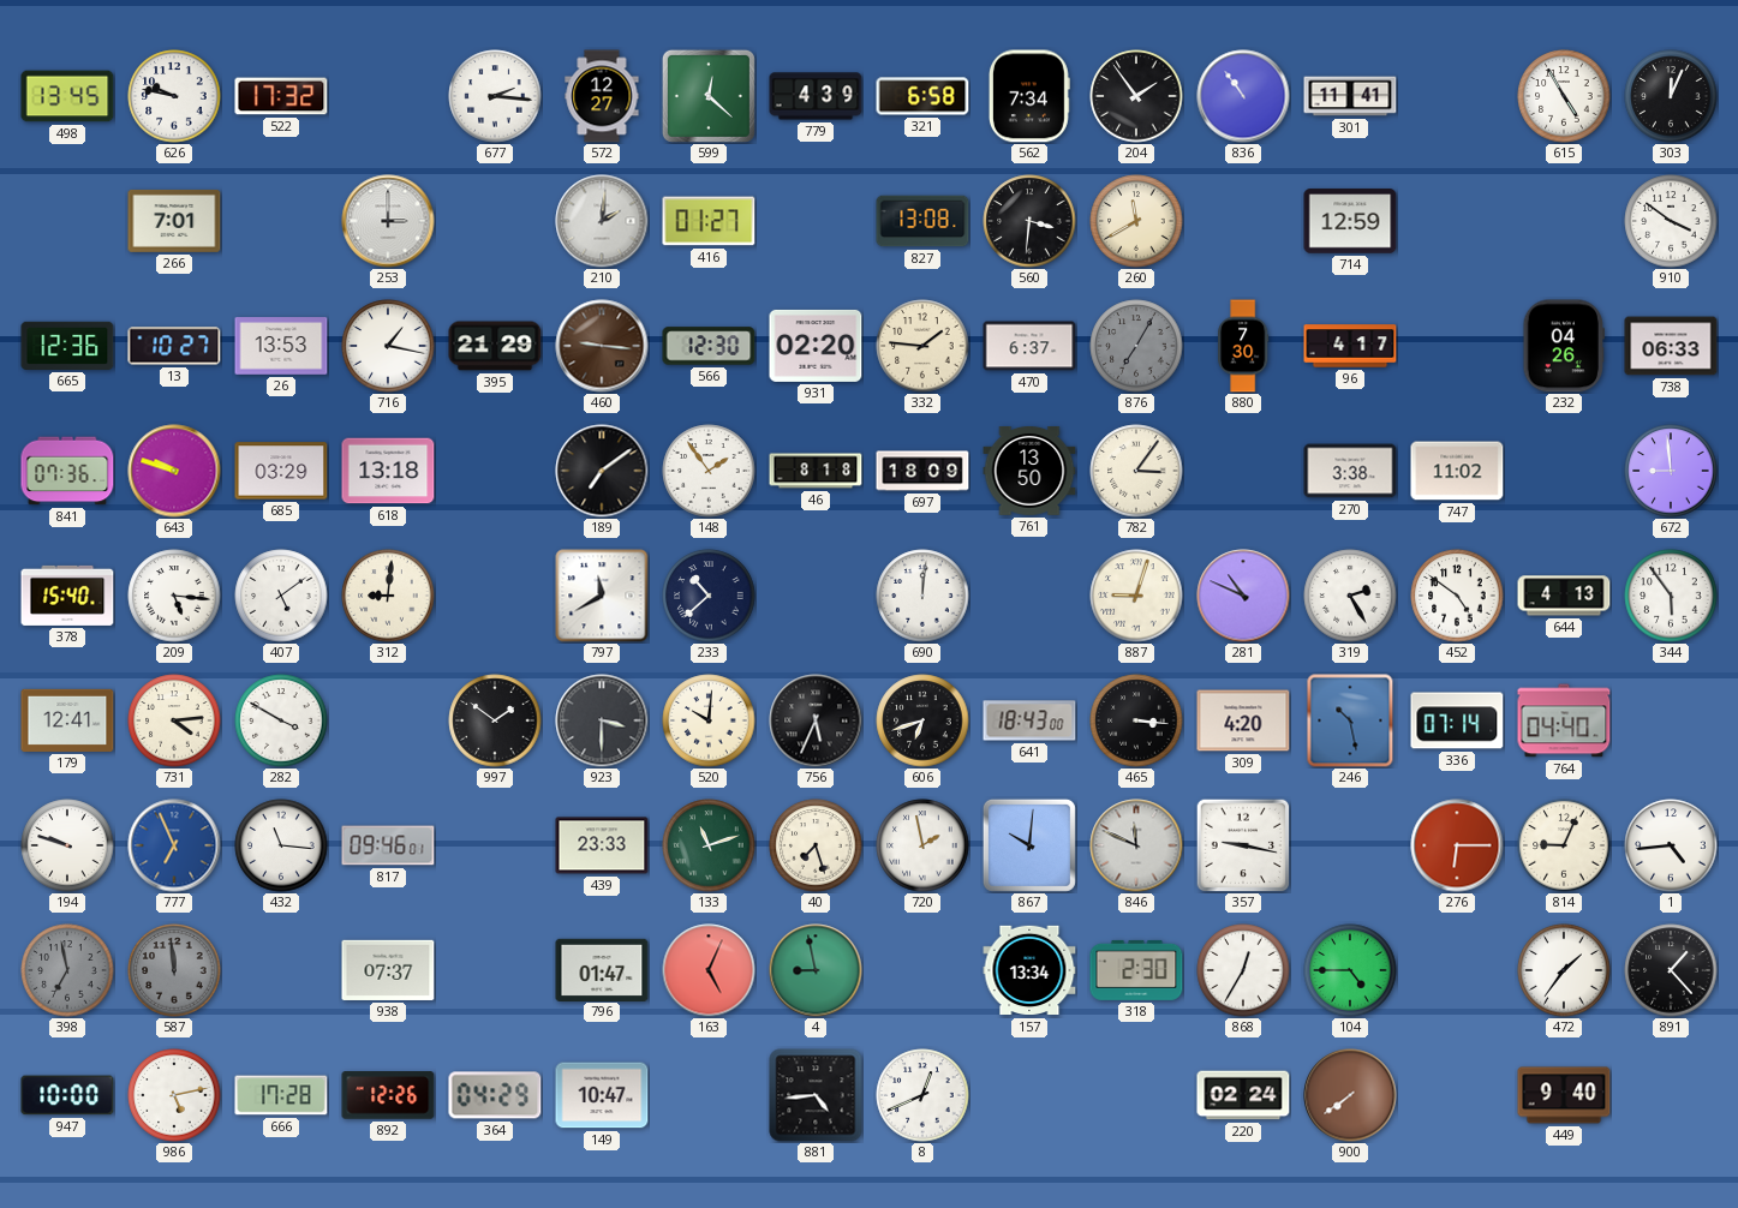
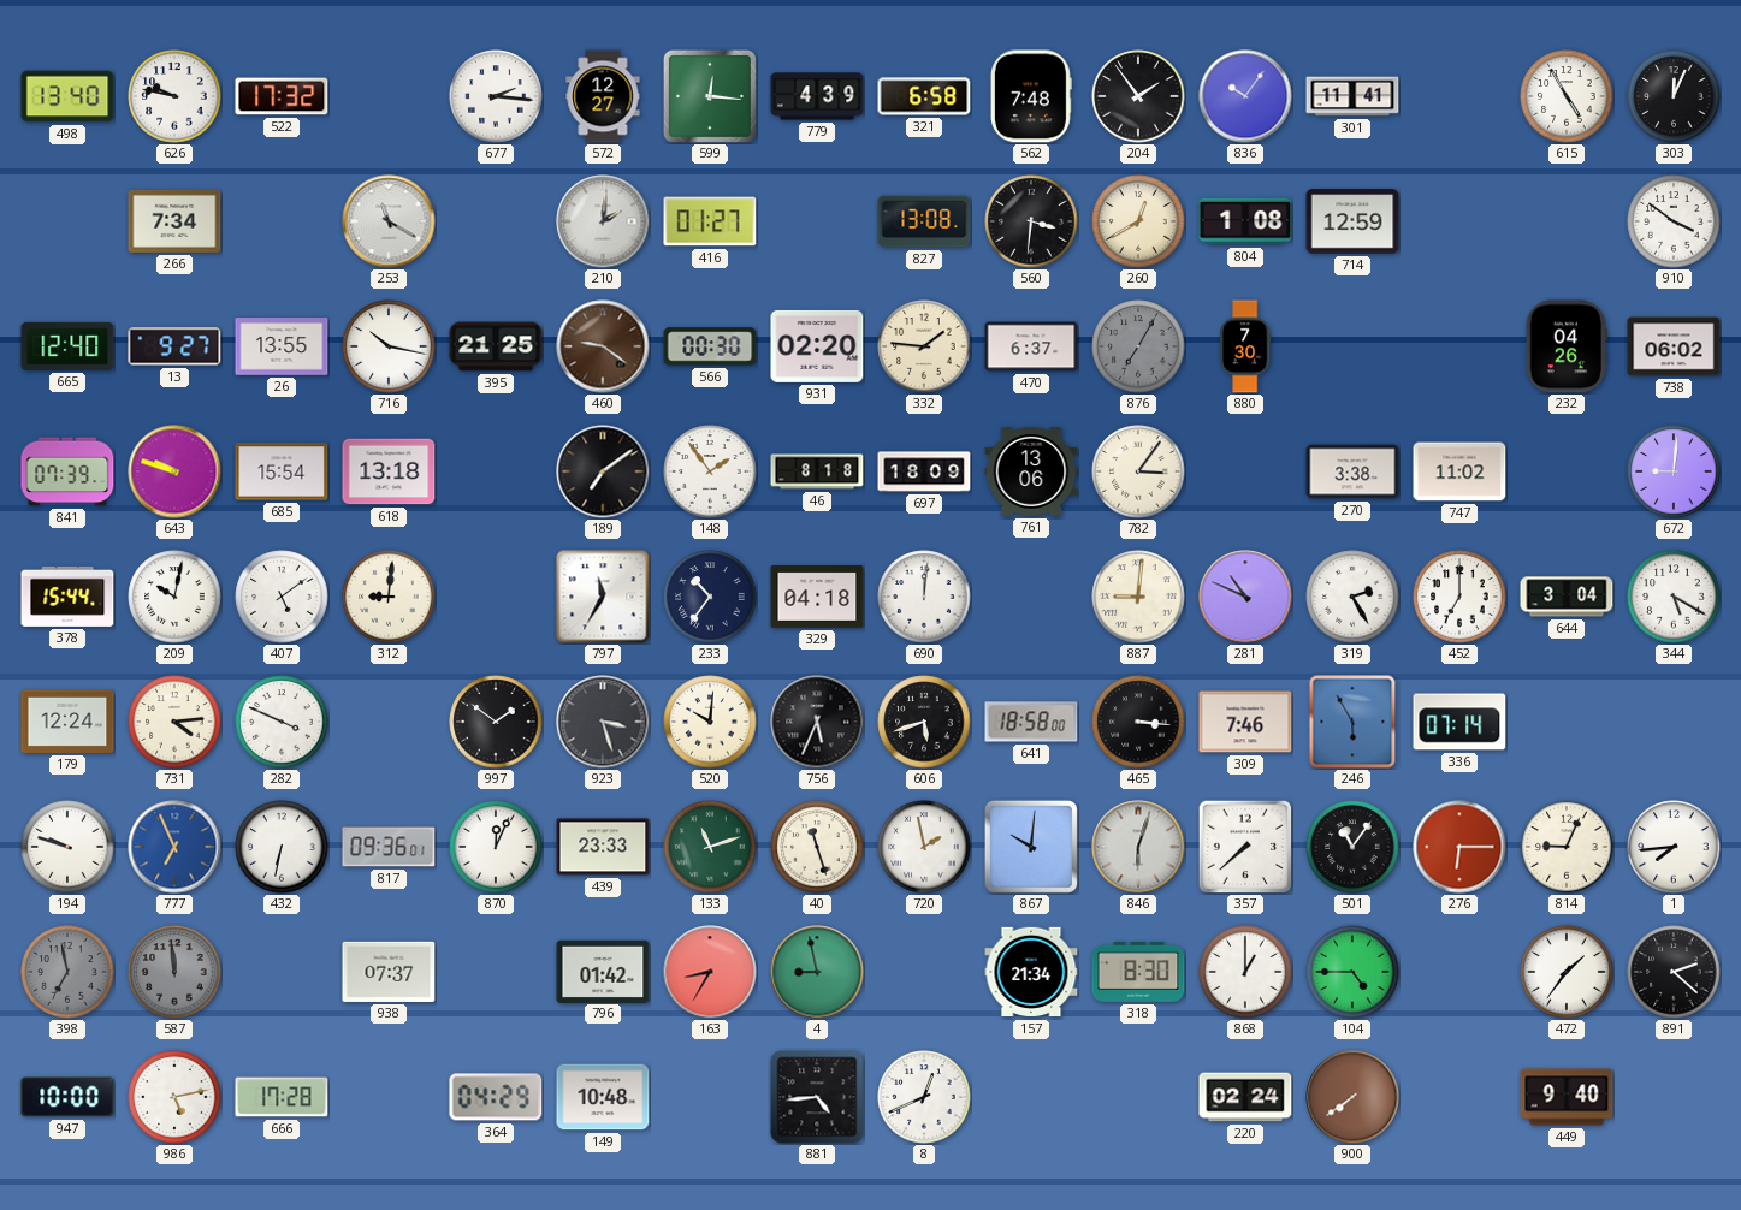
498: 13:45 -> 13:40 (67, 96)
599: 12:22 -> 12:16 (710, 96)
562: 7:34 -> 7:48 (1031, 96)
836: 10:54 -> 10:06 (1245, 96)
266: 7:01 -> 7:34 (174, 221)
253: 3:00 -> 11:20 (389, 221)
260: 11:40 -> 12:40 (1138, 221)
804: none -> 1:08 (1245, 221)
665: 12:36 -> 12:40 (67, 346)
13: 10:27 -> 9:27 (174, 346)
26: 13:53 -> 13:55 (282, 346)
716: 1:17 -> 10:17 (389, 346)
395: 21:29 -> 21:25 (496, 346)
460: 9:16 -> 9:21 (603, 346)
566: 12:30 -> 00:30 (710, 346)
96: 4:17 -> none (1350, 346)
738: 06:33 -> 06:02 (1674, 346)
841: 07:36 -> 07:39 (67, 471)
685: 03:29 -> 15:54 (282, 471)
761: 13:50 -> 13:06 (1031, 473)
672: 8:59 -> 9:01 (1674, 471)
378: 15:40 -> 15:44 (67, 597)
209: 5:16 -> 10:02 (174, 597)
797: 11:40 -> 11:35 (603, 597)
233: 10:38 -> 10:36 (710, 597)
329: none -> 04:18 (817, 597)
887: 9:03 -> 9:01 (1138, 597)
452: 4:51 -> 7:00 (1459, 597)
644: 4:13 -> 3:04 (1567, 597)
344: 5:54 -> 5:20 (1674, 597)
179: 12:41 -> 12:24 (67, 722)
282: 3:50 -> 3:49 (282, 722)
923: 3:30 -> 3:27 (603, 722)
606: 6:42 -> 5:42 (924, 722)
641: 18:43 -> 18:58 (1031, 722)
309: 4:20 -> 7:46 (1245, 722)
246: 10:28 -> 5:55 (1352, 722)
764: 04:40 -> none (1564, 720)
432: 11:16 -> 6:32 (282, 847)
817: 09:46 -> 09:36 (389, 847)
870: none -> 12:04 (496, 847)
40: 7:27 -> 11:27 (817, 847)
846: 11:49 -> 6:03 (1138, 847)
357: 9:17 -> 7:38 (1245, 847)
501: none -> 11:06 (1352, 847)
1: 4:44 -> 7:44 (1674, 847)
796: 01:47 -> 01:42 (603, 971)
163: 5:04 -> 8:35 (710, 972)
157: 13:34 -> 21:34 (1031, 972)
318: 2:30 -> 8:30 (1138, 972)
868: 12:35 -> 1:00 (1245, 972)
891: 1:23 -> 2:22 (1674, 972)
892: 12:26 -> none (388, 1095)
149: 10:47 -> 10:48 (603, 1097)
